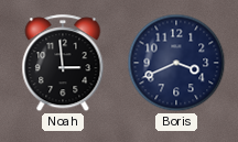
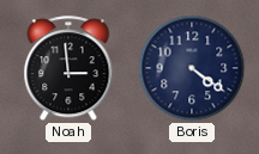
Boris: 3:41 -> 4:21 (192, 68)
